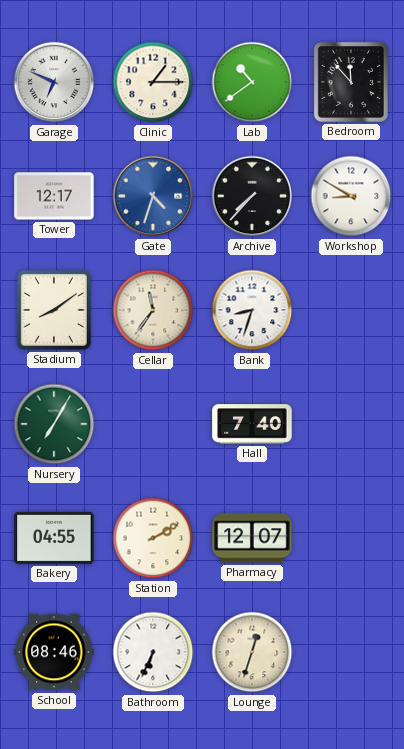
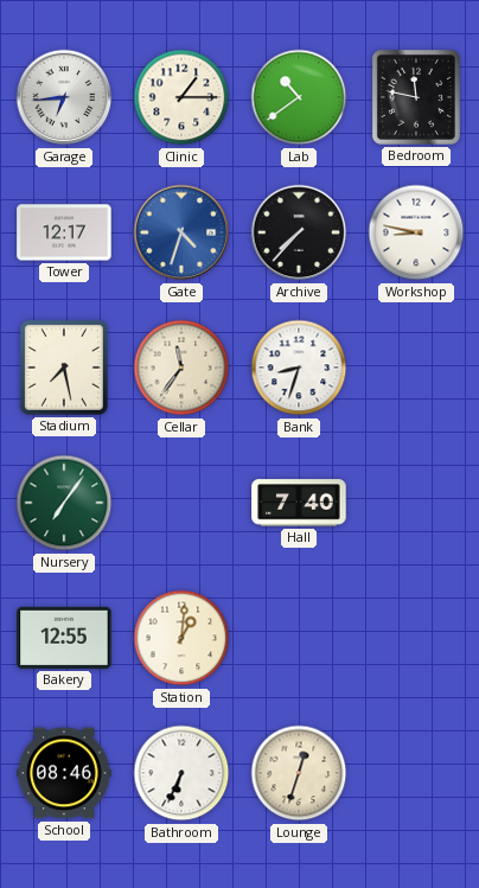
Garage: 6:49 -> 6:44 (64, 97)
Bedroom: 11:53 -> 11:47 (416, 97)
Workshop: 8:50 -> 8:47 (416, 232)
Stadium: 8:09 -> 7:28 (64, 368)
Nursery: 7:05 -> 7:06 (64, 503)
Bakery: 04:55 -> 12:55 (64, 638)
Station: 2:10 -> 1:01 (181, 638)
Pharmacy: 12:07 -> none (252, 538)
